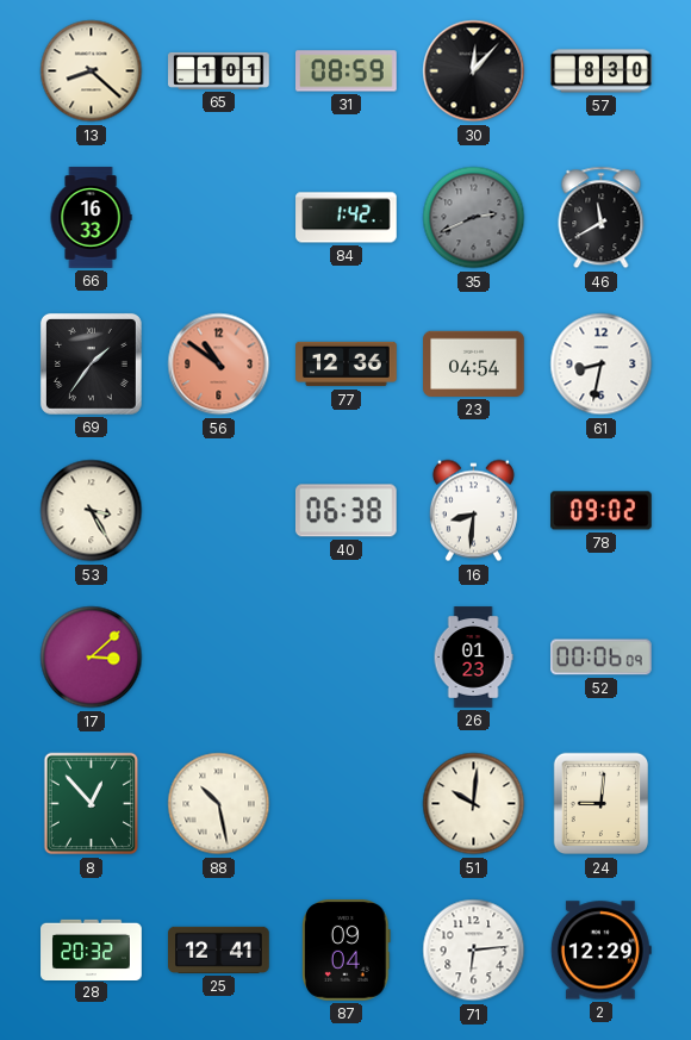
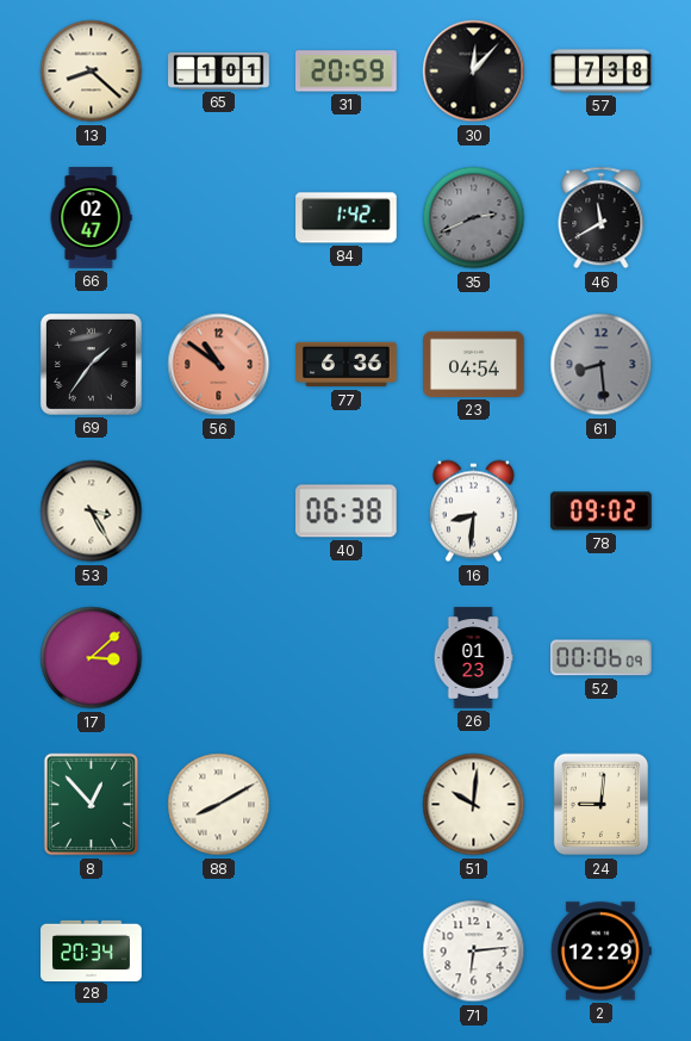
31: 08:59 -> 20:59 (347, 72)
57: 8:30 -> 7:38 (602, 72)
66: 16:33 -> 02:47 (91, 218)
77: 12:36 -> 6:36 (347, 365)
61: 8:32 -> 8:29 (602, 365)
61 dial: white -> grey (602, 365)
88: 10:28 -> 8:10 (219, 805)
28: 20:32 -> 20:34 (92, 950)
25: 12:41 -> none (219, 949)
87: 09:04 -> none (347, 951)
